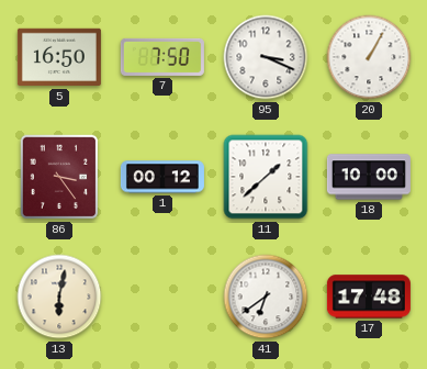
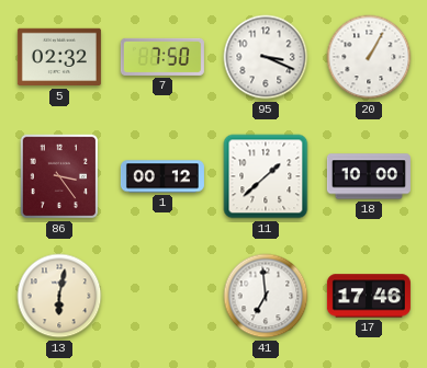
5: 16:50 -> 02:32 (59, 57)
41: 6:39 -> 6:59 (266, 296)
17: 17:48 -> 17:46 (369, 296)
